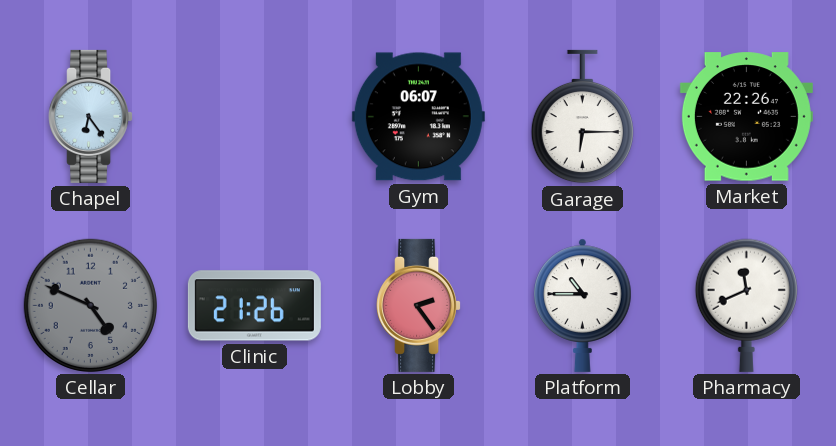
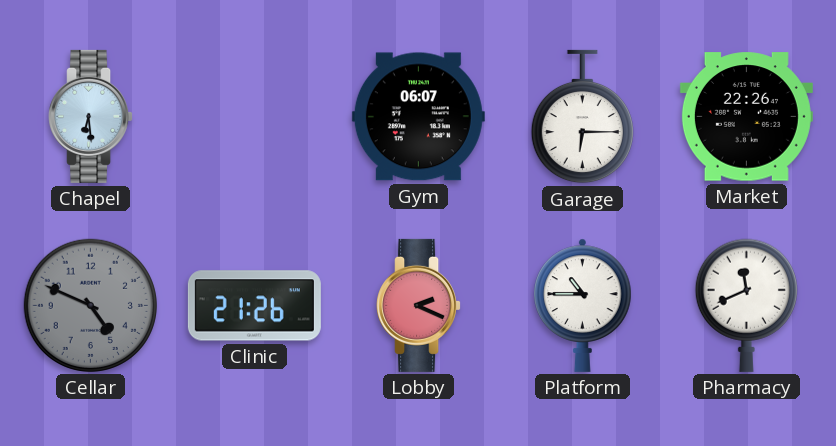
Chapel: 6:24 -> 6:29 (91, 116)
Lobby: 2:24 -> 2:19 (419, 305)
